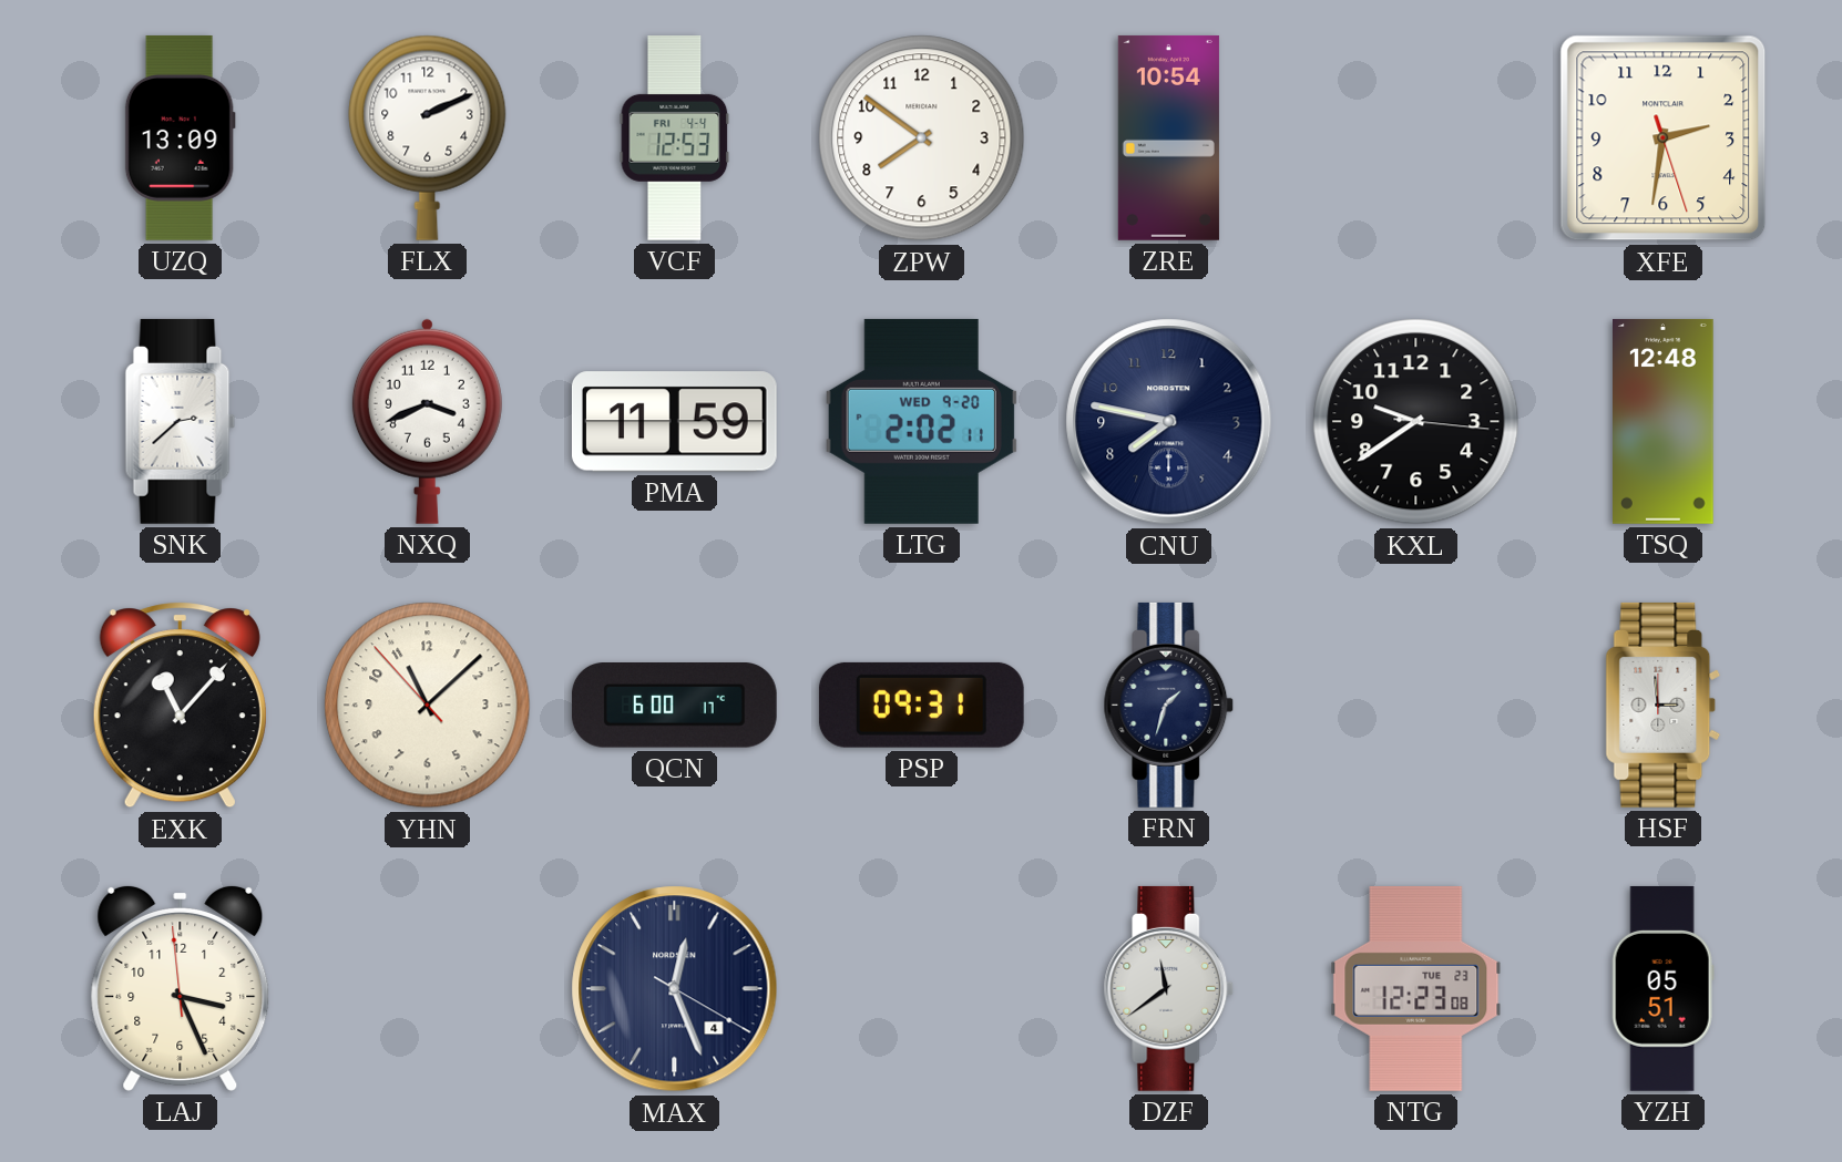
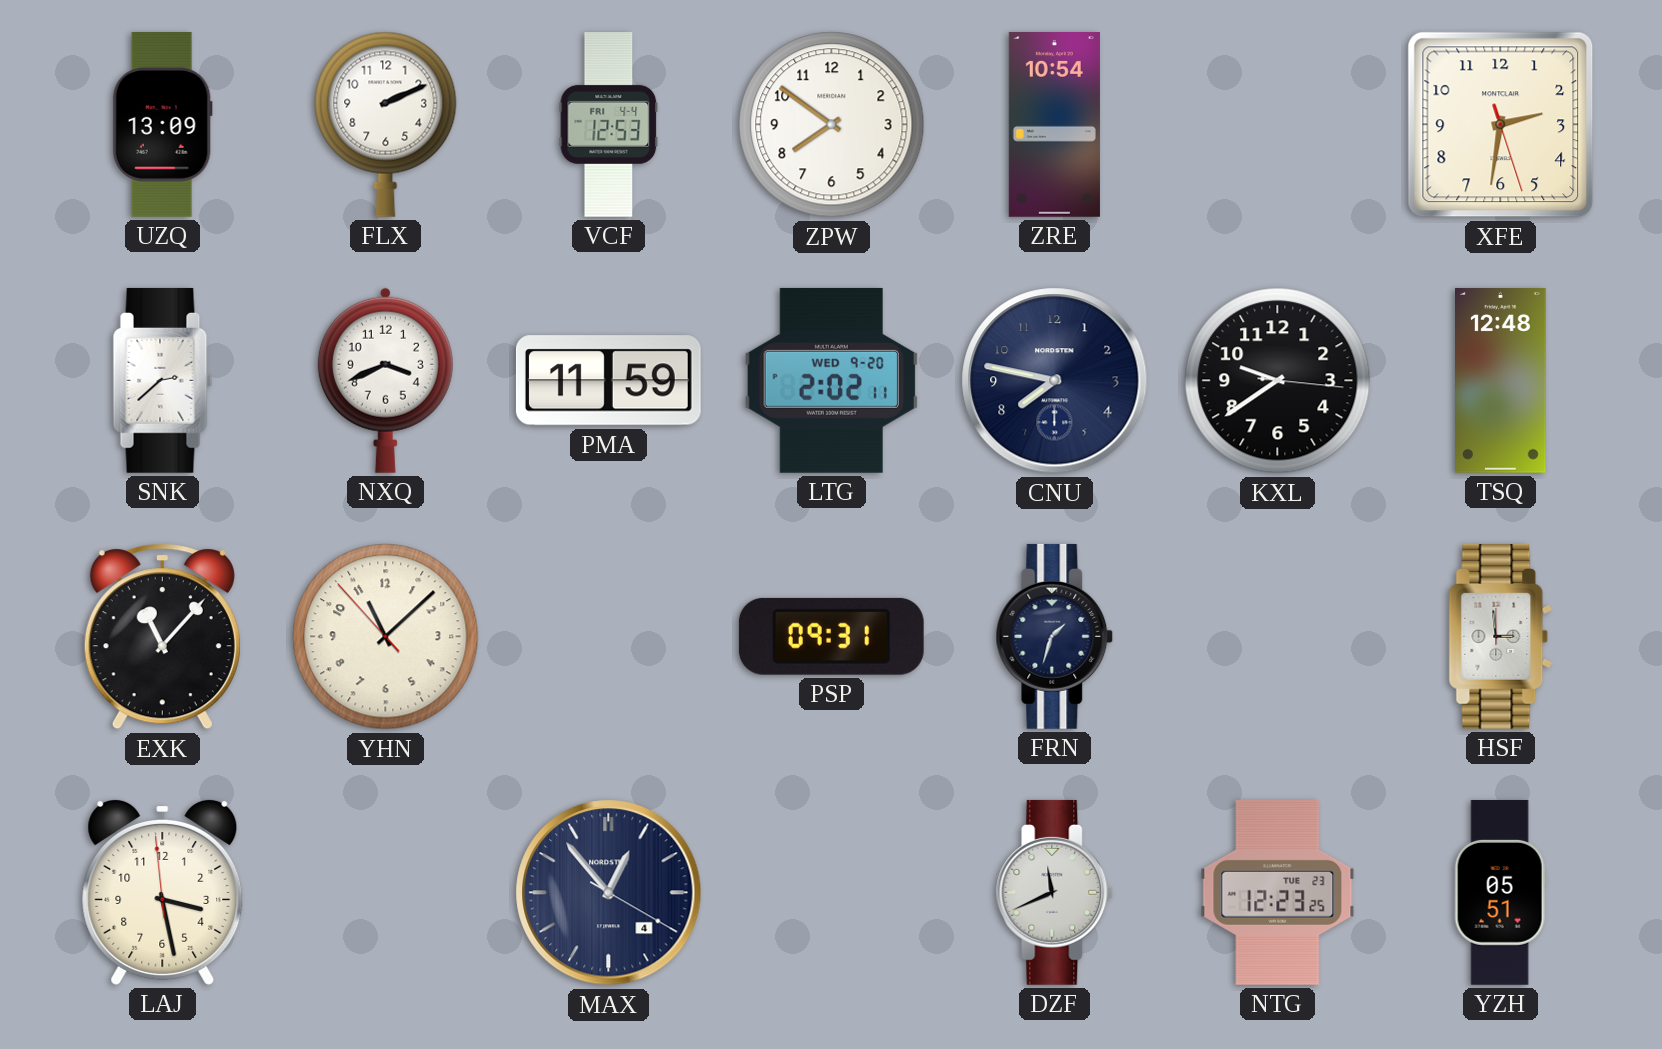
QCN: 6:00 -> none (674, 706)
LAJ: 3:25 -> 3:27 (163, 892)
MAX: 12:26 -> 12:53 (609, 893)
DZF: 11:39 -> 11:41 (1055, 892)
NTG: 12:23:08 -> 12:23:25 (1278, 892)
